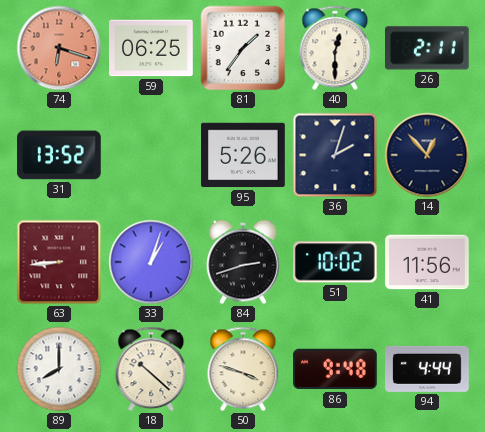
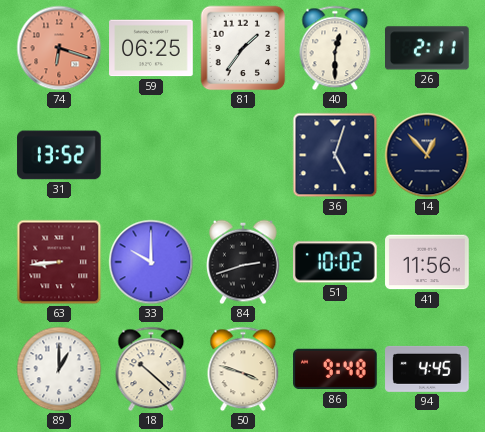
95: 5:26 -> none (243, 155)
36: 2:03 -> 5:03 (335, 155)
33: 1:03 -> 10:00 (151, 262)
89: 8:00 -> 1:00 (59, 369)
94: 4:44 -> 4:45 (427, 369)
